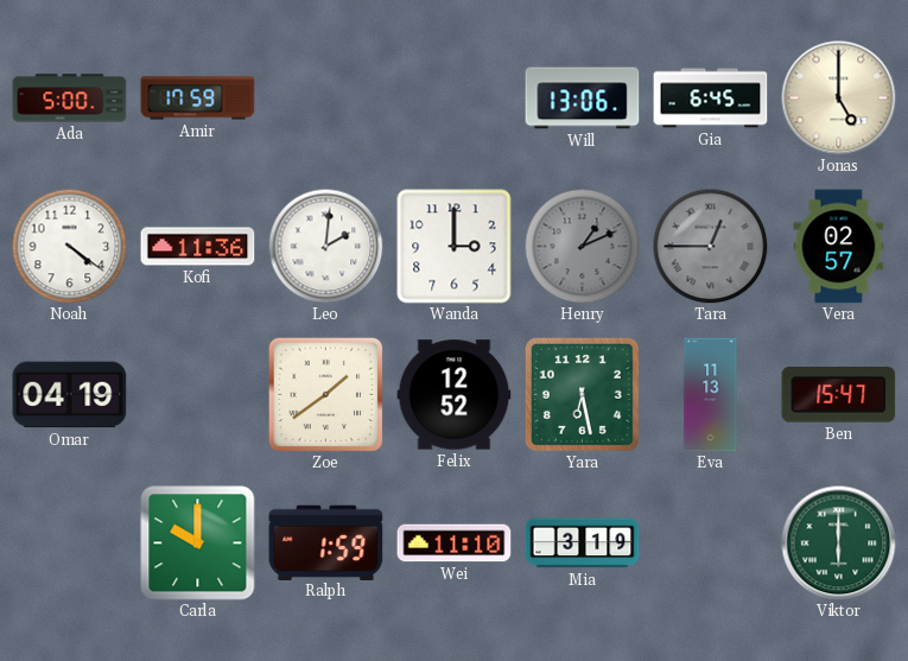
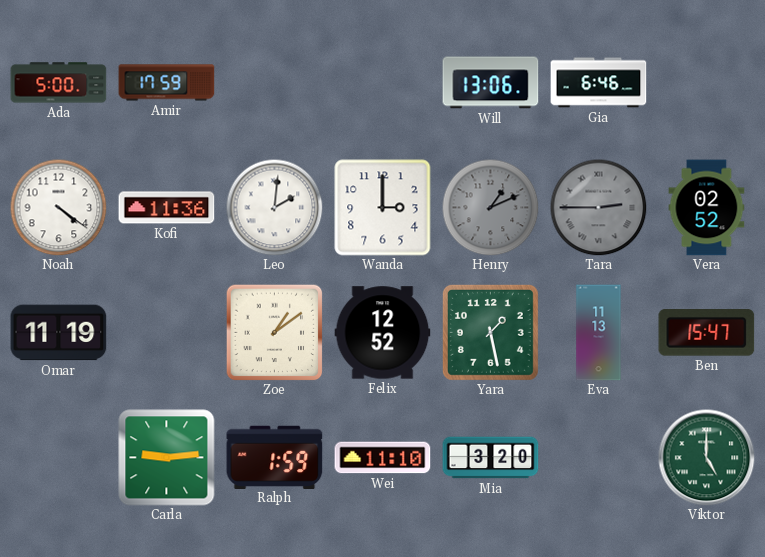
Gia: 6:45 -> 6:46 (599, 83)
Jonas: 5:00 -> none (839, 98)
Tara: 12:45 -> 2:45 (598, 207)
Vera: 02:57 -> 02:52 (707, 208)
Omar: 04:19 -> 11:19 (59, 333)
Zoe: 1:39 -> 1:09 (274, 332)
Yara: 6:28 -> 1:28 (490, 332)
Carla: 10:00 -> 9:14 (167, 458)
Mia: 3:19 -> 3:20 (491, 458)
Viktor: 6:00 -> 5:00 (707, 458)
